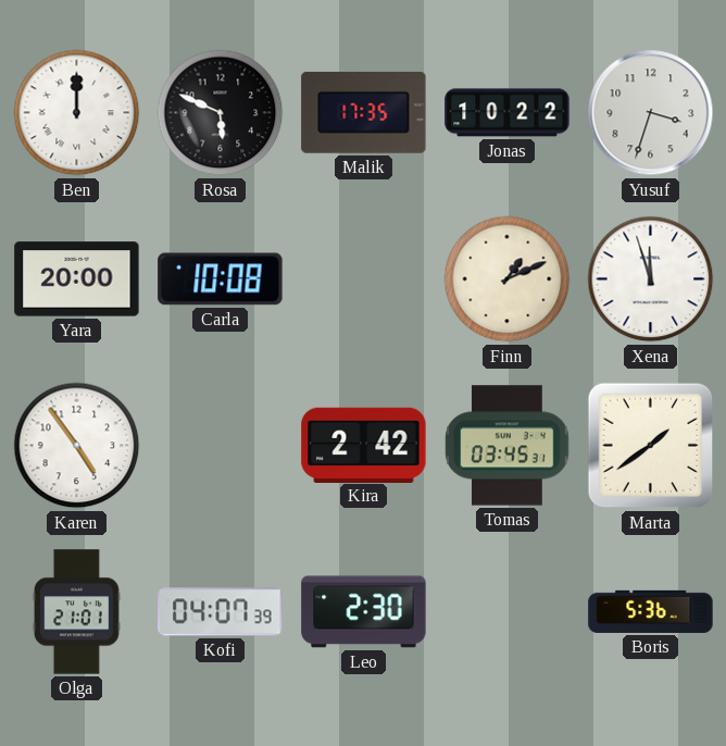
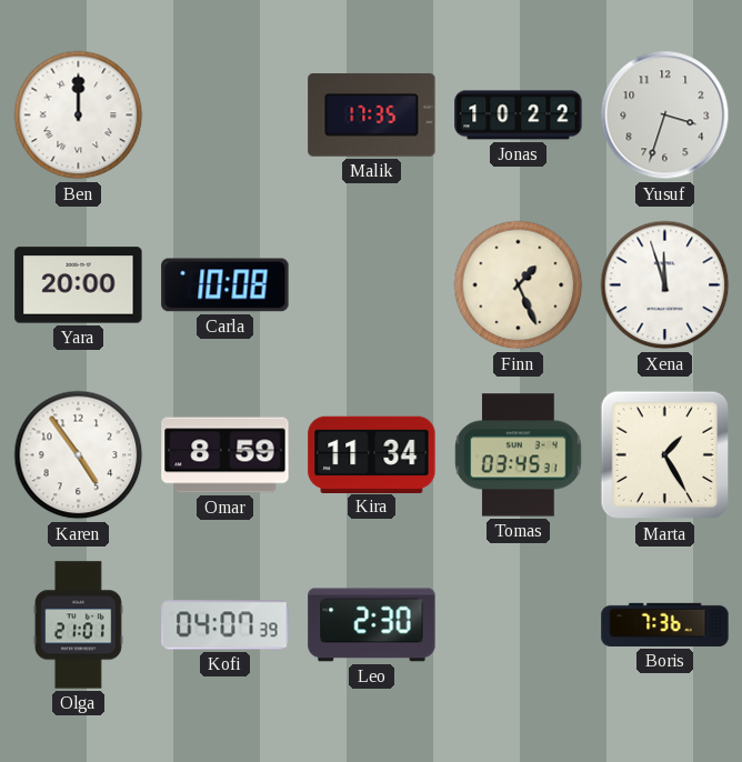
Rosa: 5:49 -> none (221, 113)
Finn: 1:11 -> 1:26 (519, 285)
Omar: none -> 8:59 (225, 455)
Kira: 2:42 -> 11:34 (372, 454)
Marta: 1:39 -> 1:25 (665, 455)
Boris: 5:36 -> 7:36 (665, 624)
